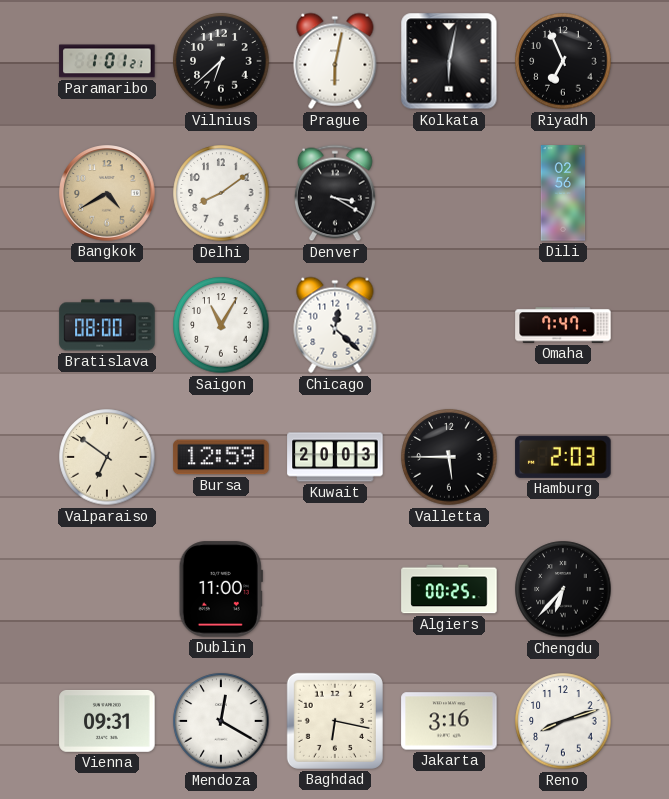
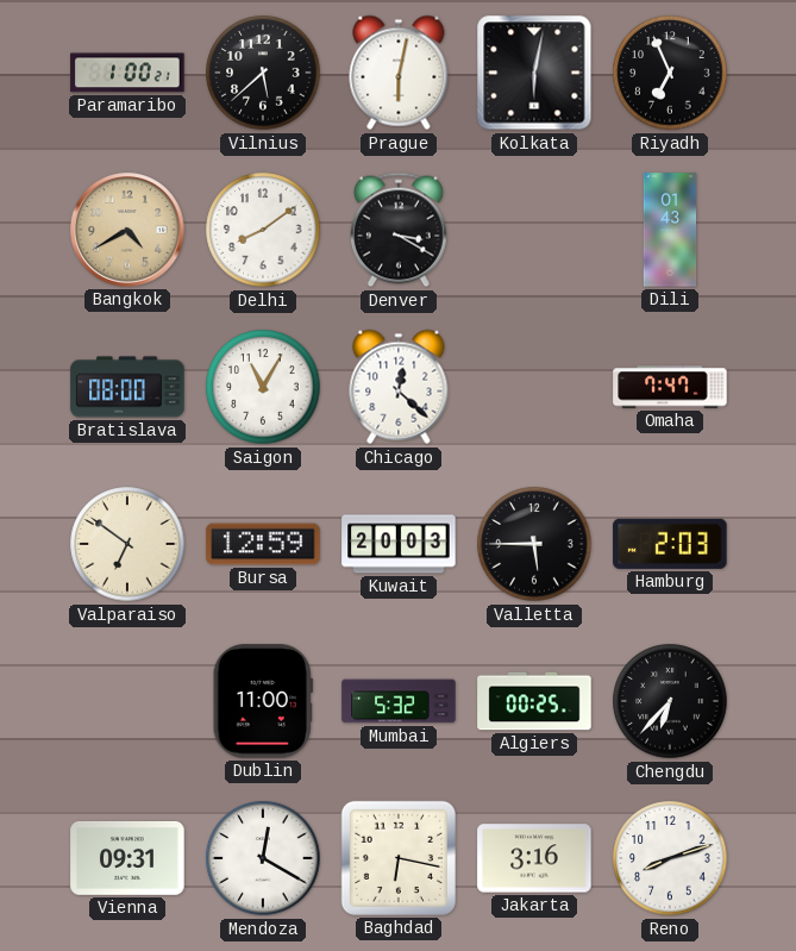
Paramaribo: 1:01 -> 1:00 (127, 73)
Vilnius: 6:38 -> 5:38 (263, 73)
Dili: 02:56 -> 01:43 (670, 230)
Mumbai: none -> 5:32 (399, 701)
